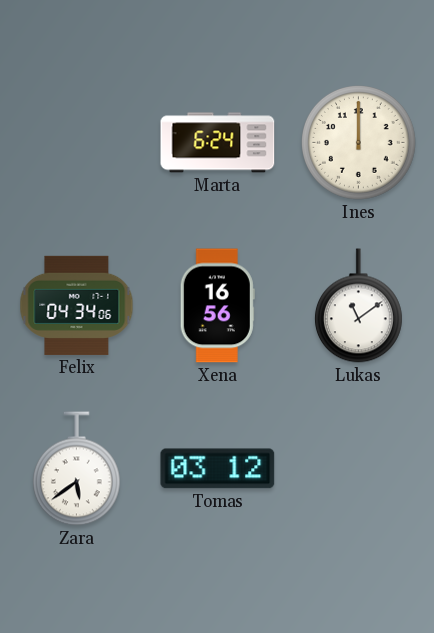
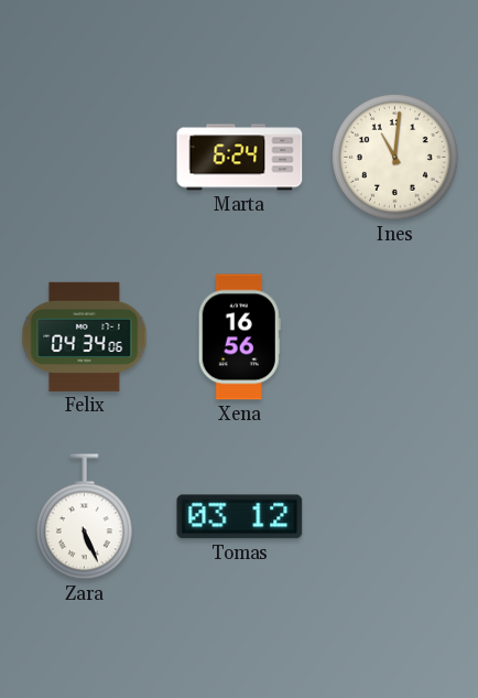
Ines: 12:00 -> 11:01 (395, 158)
Lukas: 11:09 -> none (358, 306)
Zara: 5:39 -> 5:26 (84, 517)
